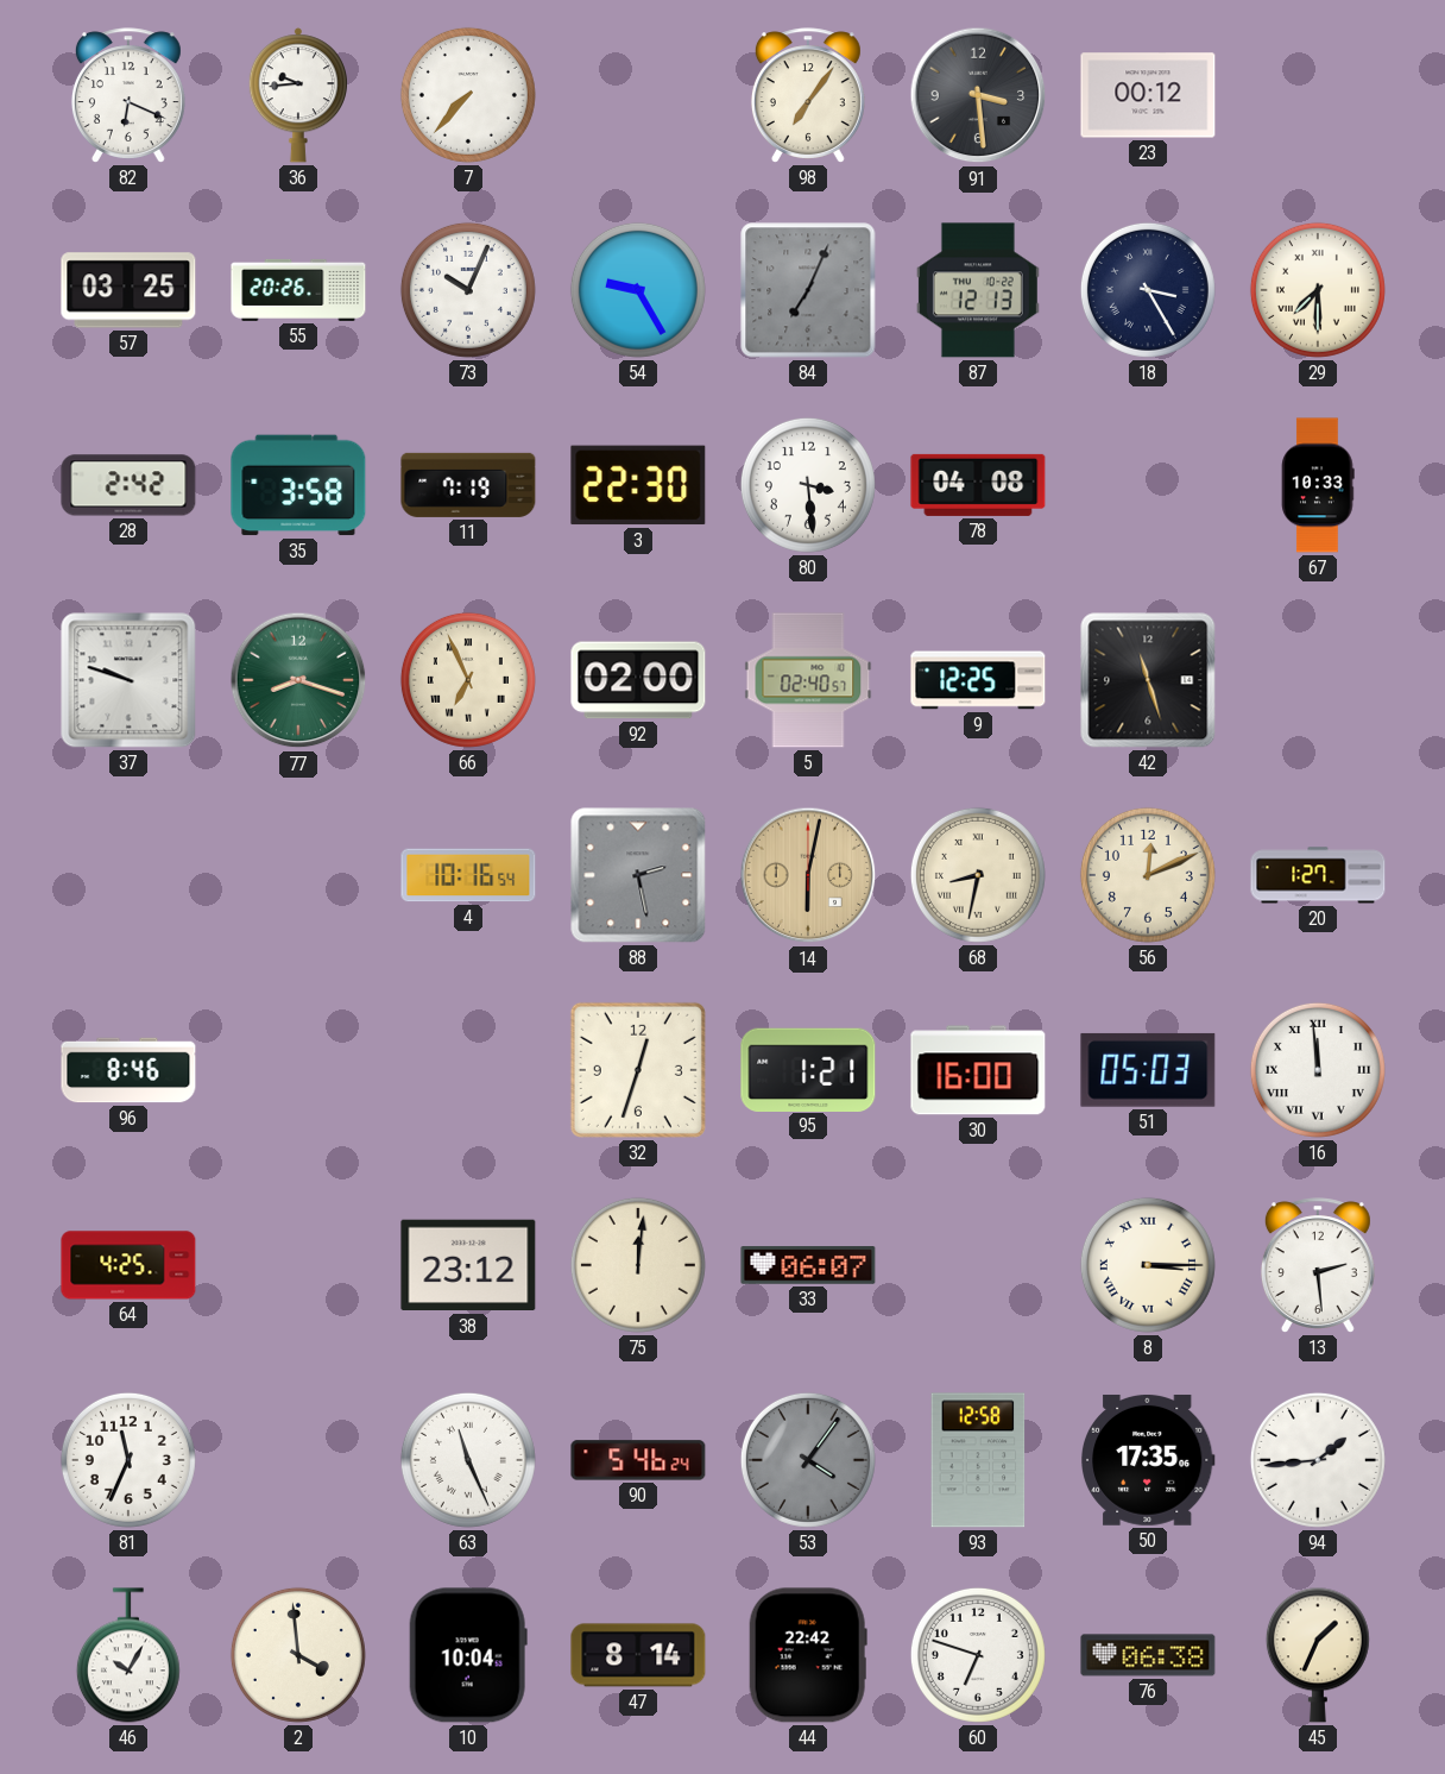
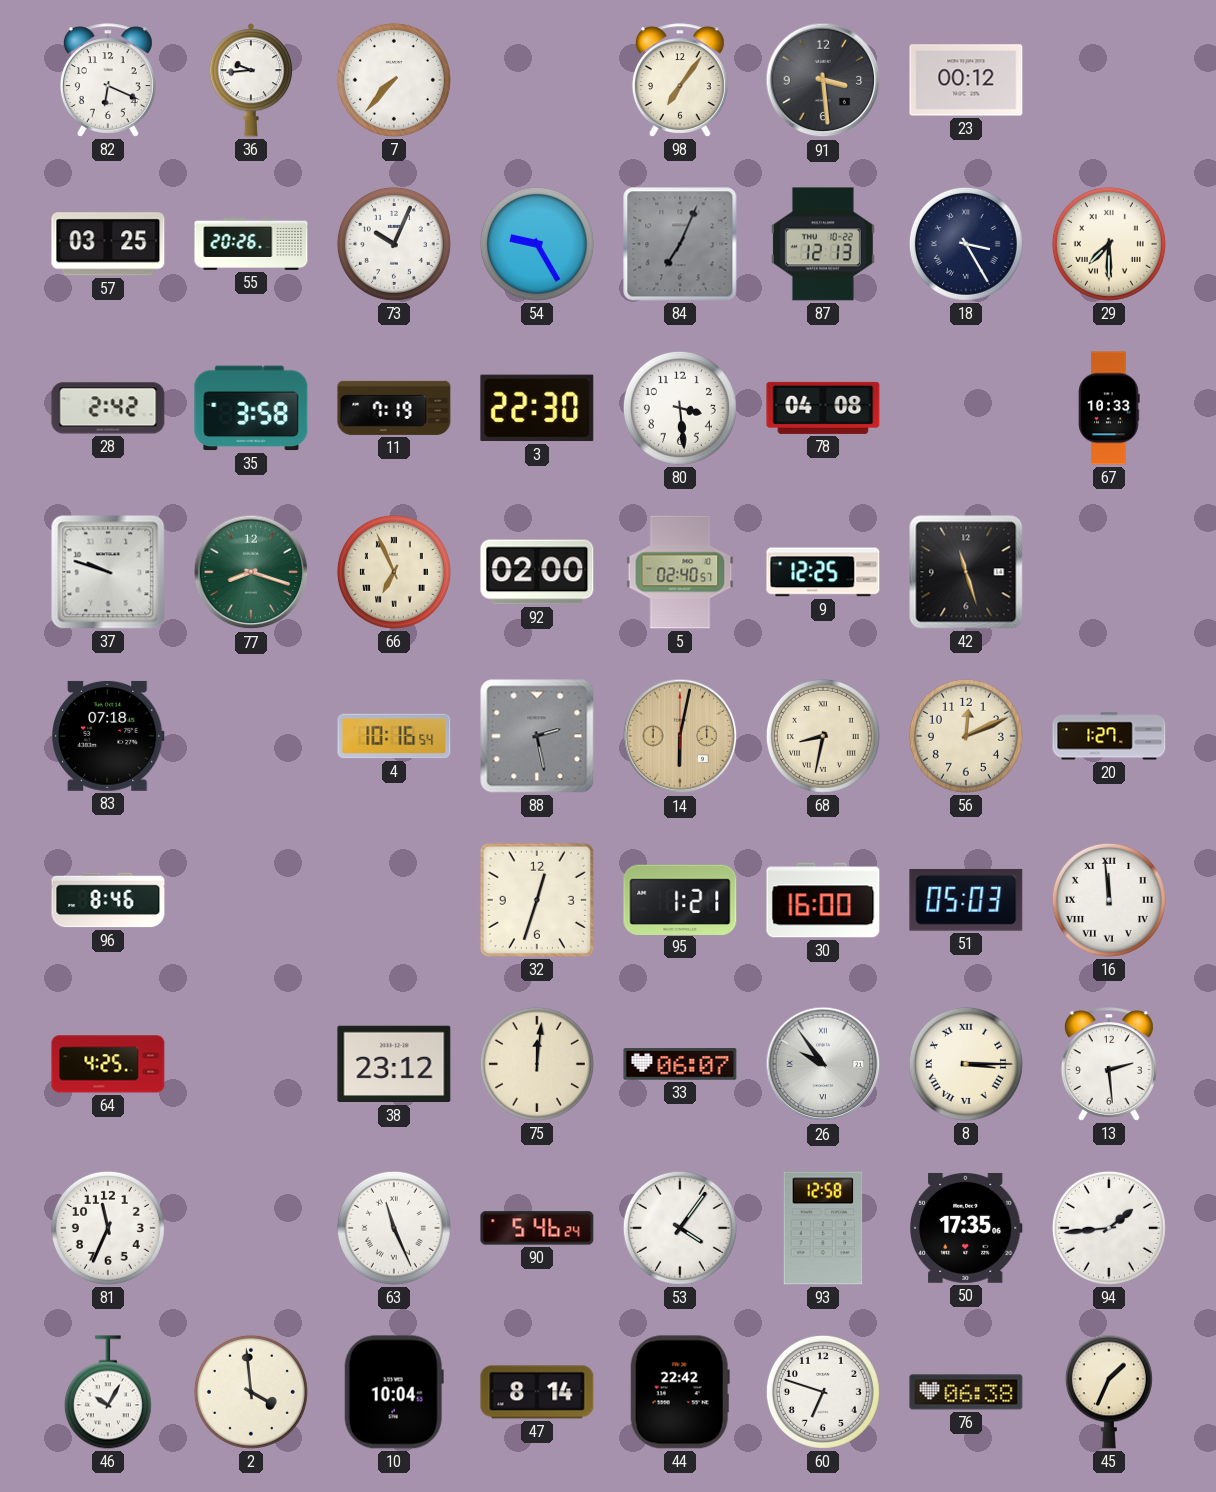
83: none -> 07:18 (109, 736)
26: none -> 9:54 (823, 1064)
53 dial: grey -> white (680, 1228)
